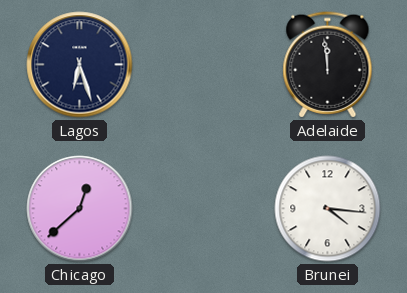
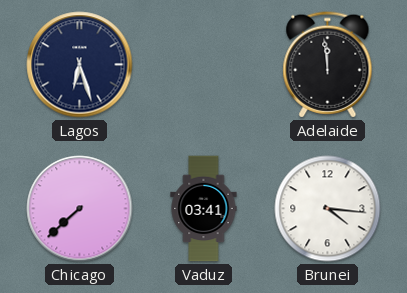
Chicago: 12:38 -> 7:38 (80, 209)
Vaduz: none -> 03:41 (204, 209)
